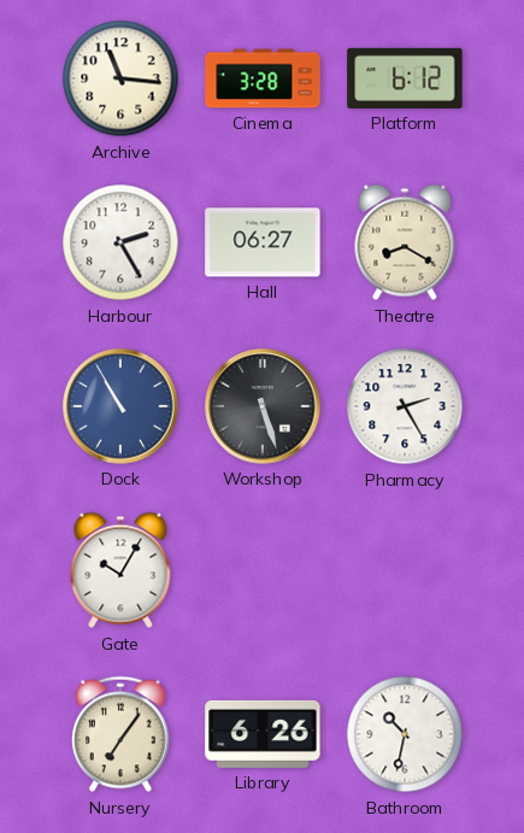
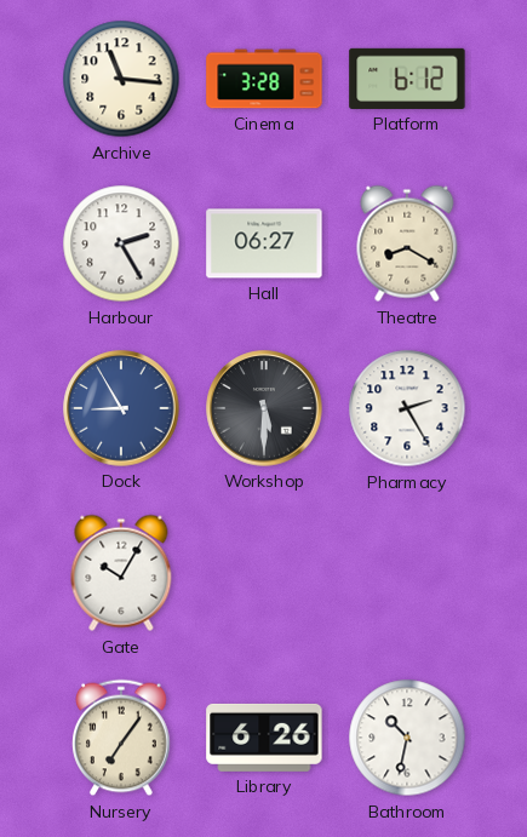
Dock: 10:55 -> 8:55 (121, 408)
Workshop: 5:27 -> 5:30 (264, 408)
